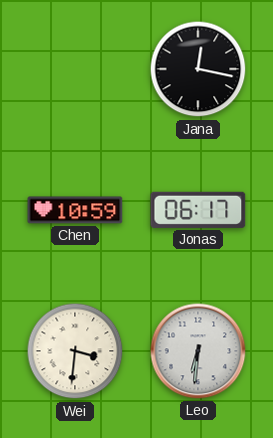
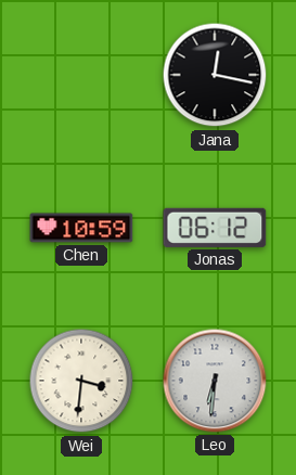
Jonas: 06:17 -> 06:12 (215, 228)
